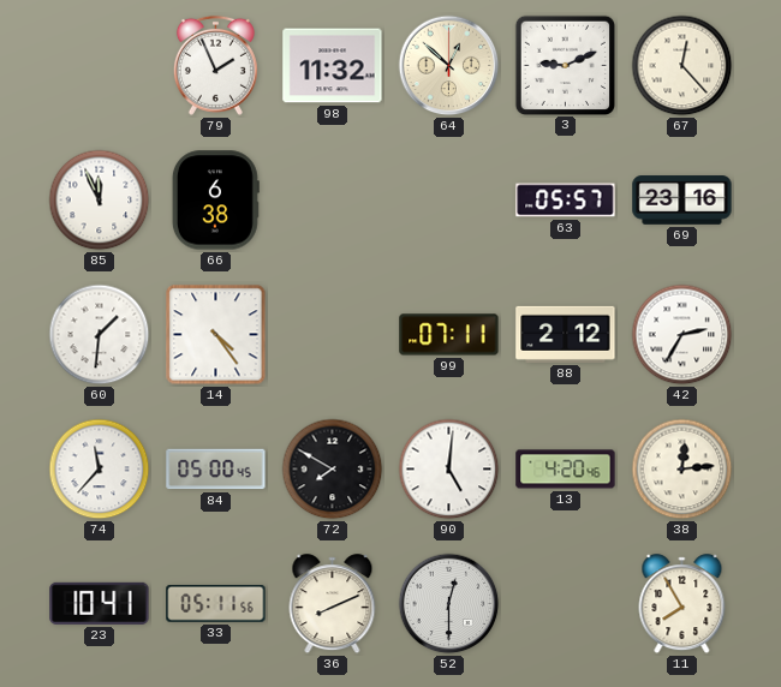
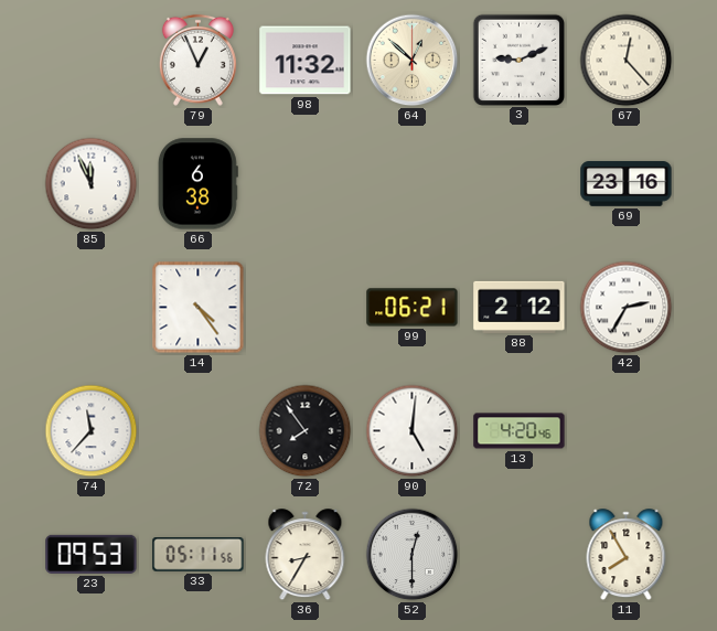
79: 1:56 -> 12:56 (197, 60)
63: 05:57 -> none (566, 201)
60: 1:31 -> none (100, 335)
99: 07:11 -> 06:21 (413, 308)
84: 05:00 -> none (216, 470)
72: 7:50 -> 7:54 (306, 431)
38: 12:14 -> none (682, 470)
23: 10:41 -> 09:53 (92, 554)
36: 8:11 -> 8:35 (306, 555)
